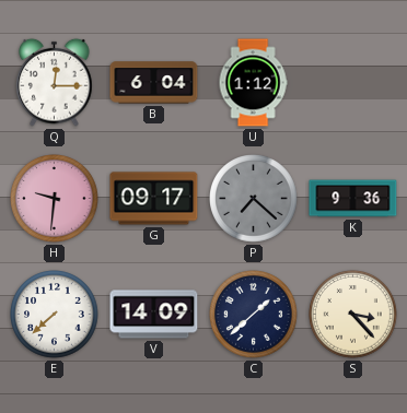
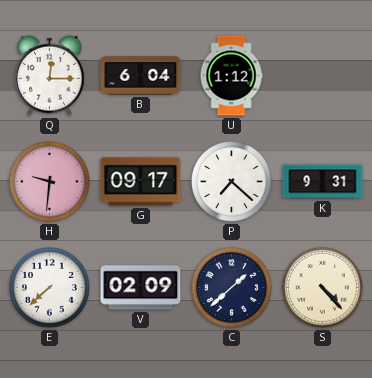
P dial: grey -> white (232, 182)
K: 9:36 -> 9:31 (323, 182)
V: 14:09 -> 02:09 (141, 288)
S: 3:23 -> 4:23 (323, 288)
